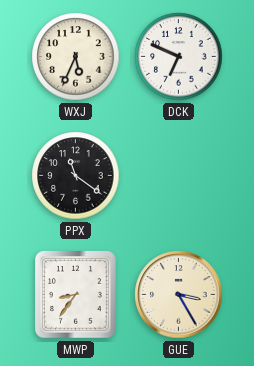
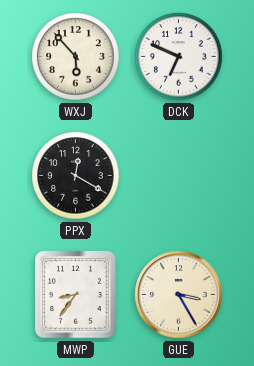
WXJ: 5:34 -> 5:53 (76, 57)
PPX: 11:21 -> 12:20 (76, 176)
